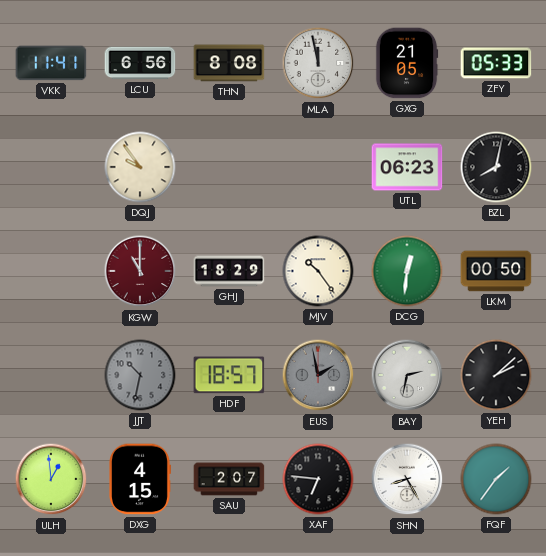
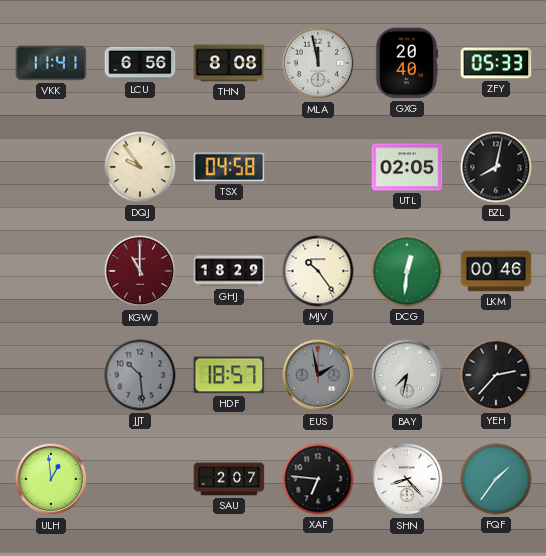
GXG: 21:05 -> 20:40 (407, 63)
TSX: none -> 04:58 (229, 167)
UTL: 06:23 -> 02:05 (407, 167)
LKM: 00:50 -> 00:46 (496, 271)
JJT: 10:32 -> 10:29 (140, 375)
BAY: 2:32 -> 7:32 (407, 375)
YEH: 2:08 -> 2:37 (496, 375)
DXG: 4:15 -> none (140, 479)
SHN: 8:25 -> 8:23 (407, 479)
